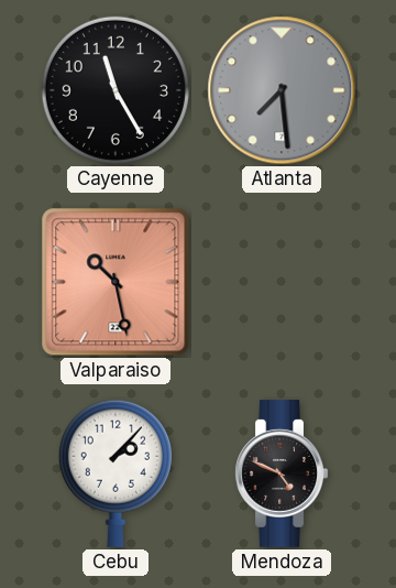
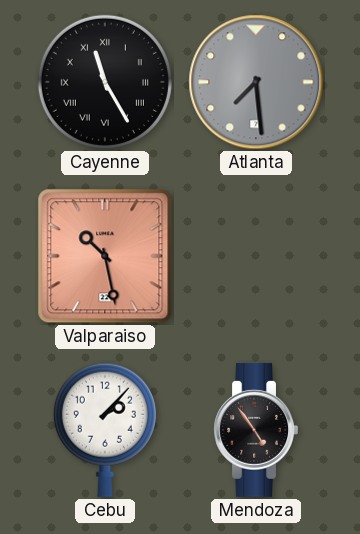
Cayenne numerals: Arabic -> Roman (105, 82)
Mendoza: 4:49 -> 4:54 (256, 430)
